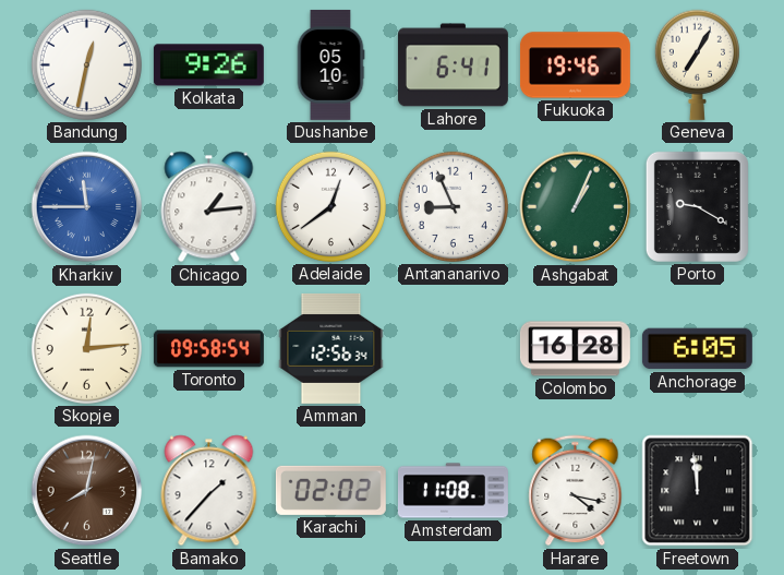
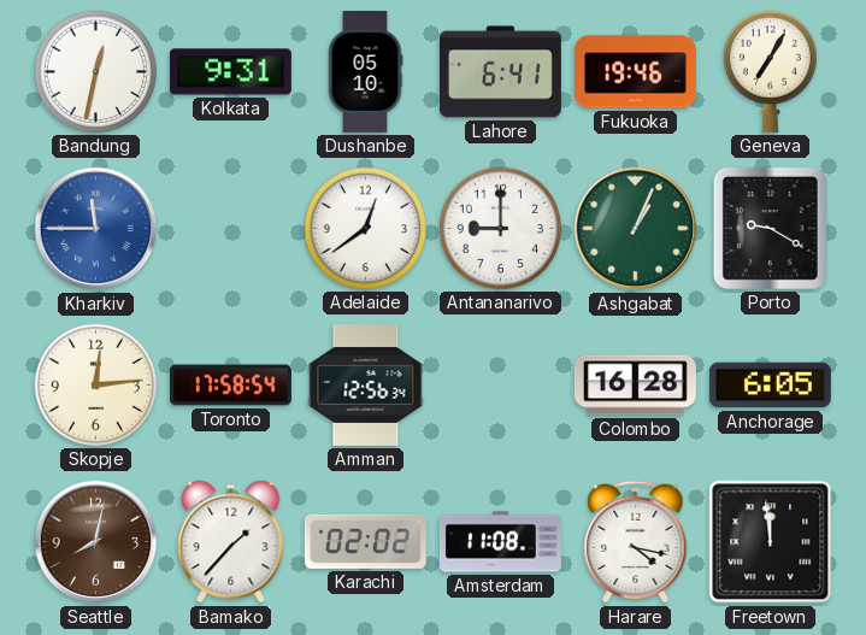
Kolkata: 9:26 -> 9:31 (230, 72)
Chicago: 1:14 -> none (209, 207)
Antananarivo: 8:56 -> 9:00 (500, 228)
Toronto: 09:58 -> 17:58 (230, 386)
